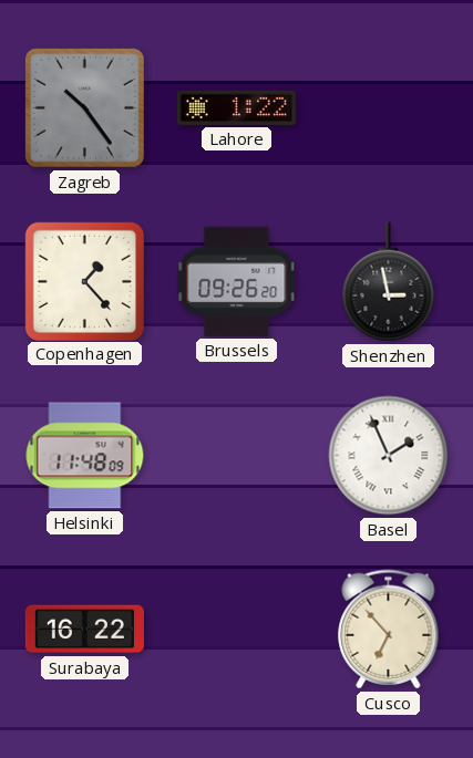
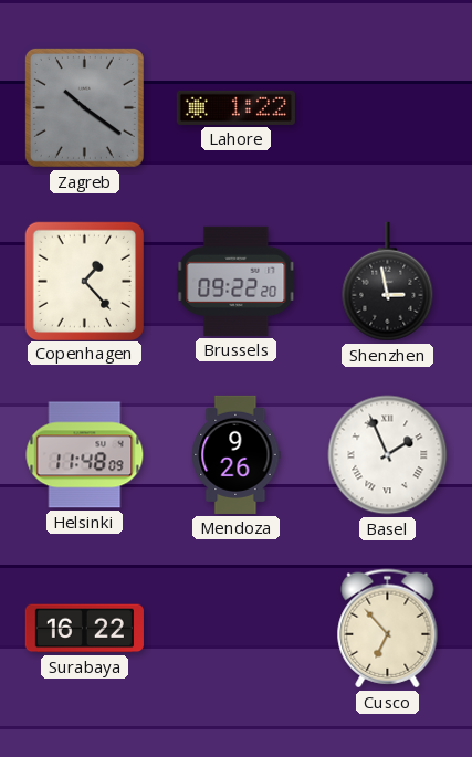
Zagreb: 10:24 -> 10:21 (84, 107)
Brussels: 09:26 -> 09:22 (237, 281)
Mendoza: none -> 9:26 (237, 454)
